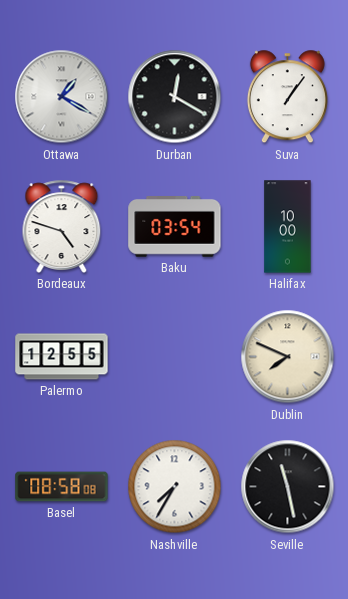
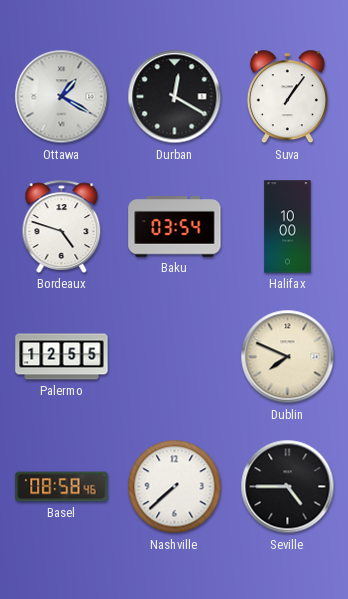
Basel: 08:58:08 -> 08:58:46 (62, 487)
Nashville: 7:35 -> 7:38 (175, 487)
Seville: 11:28 -> 4:45 (288, 487)
